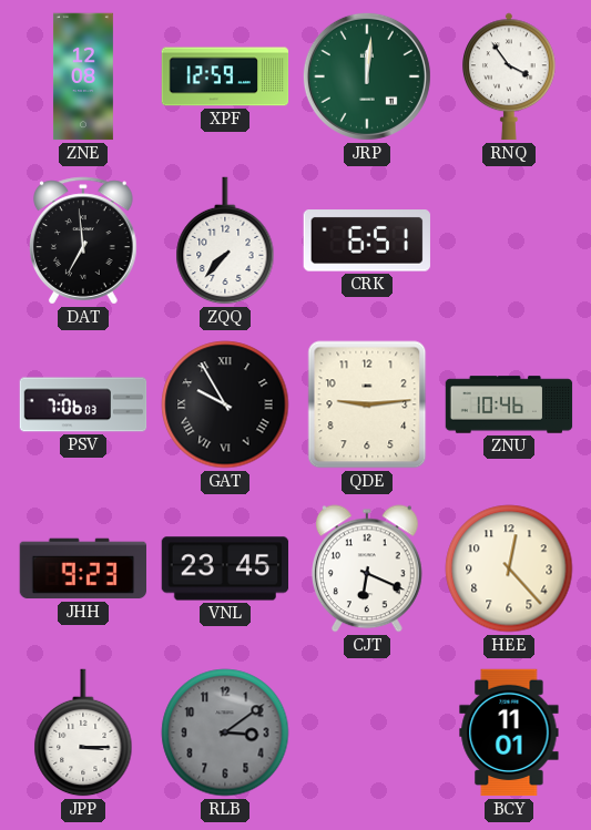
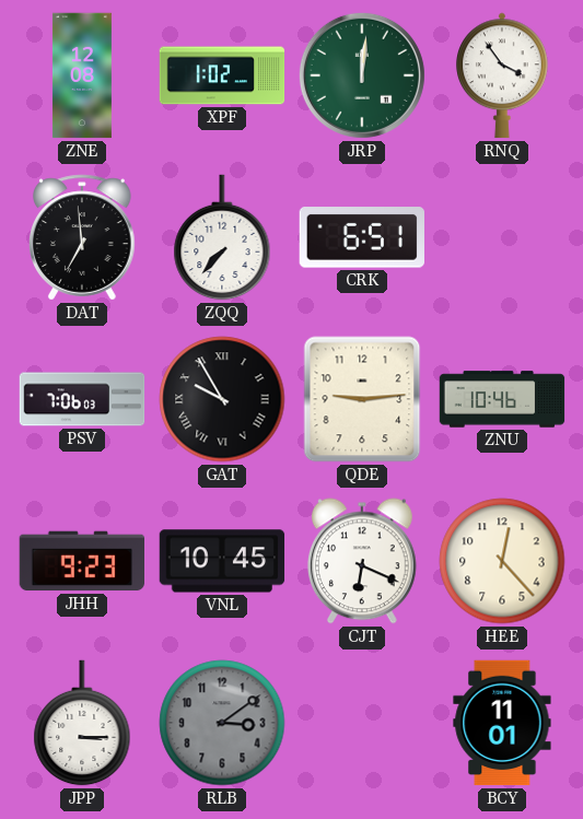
XPF: 12:59 -> 1:02 (222, 75)
VNL: 23:45 -> 10:45 (222, 561)
